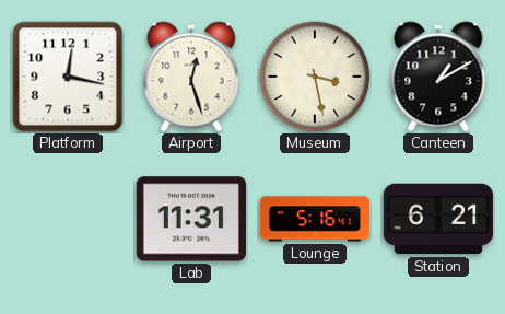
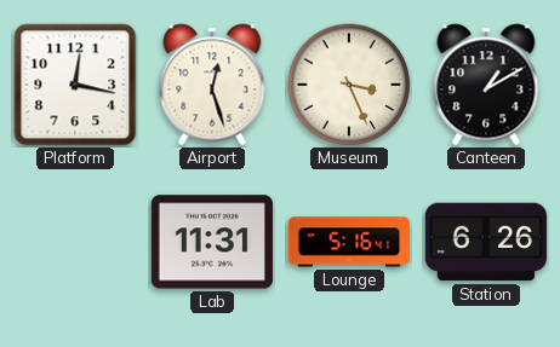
Museum: 3:28 -> 3:26 (349, 85)
Station: 6:21 -> 6:26 (486, 242)
